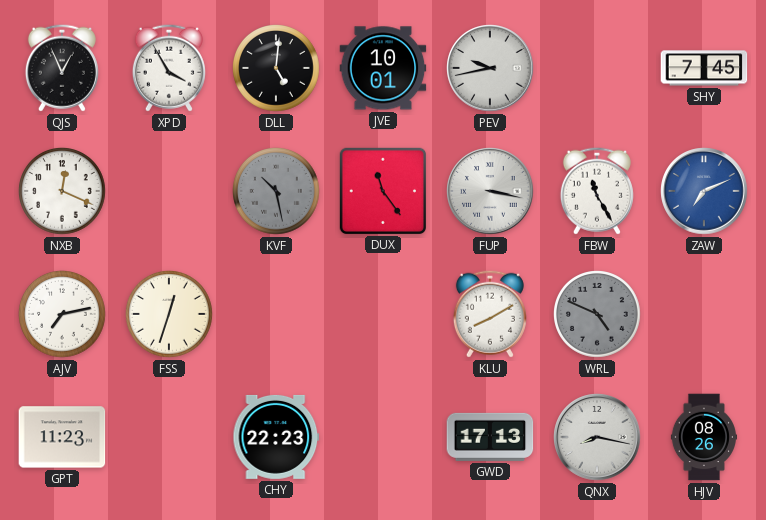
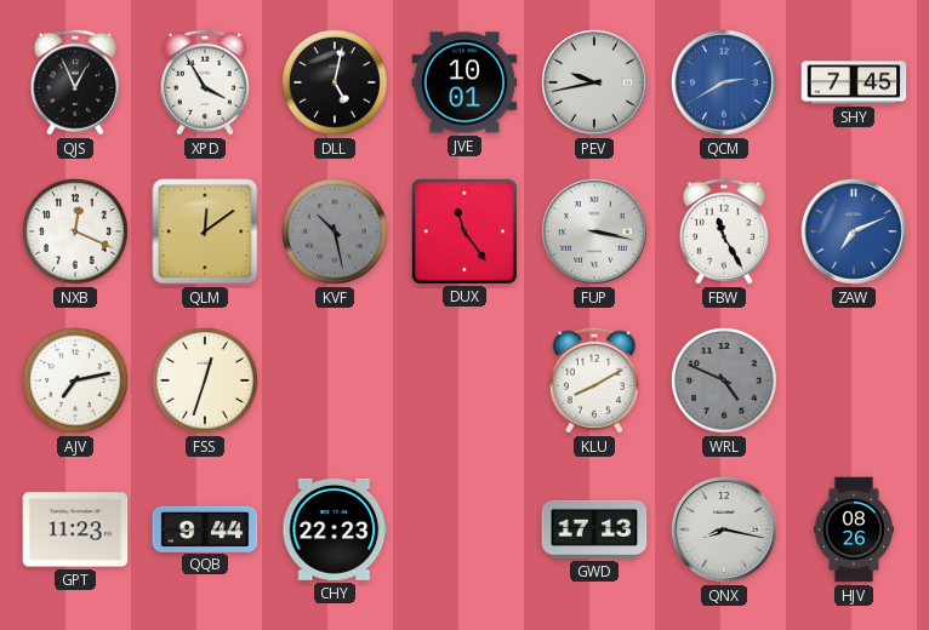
DLL: 5:01 -> 5:02 (336, 84)
QCM: none -> 2:40 (724, 82)
QLM: none -> 12:09 (205, 231)
QQB: none -> 9:44 (205, 528)
